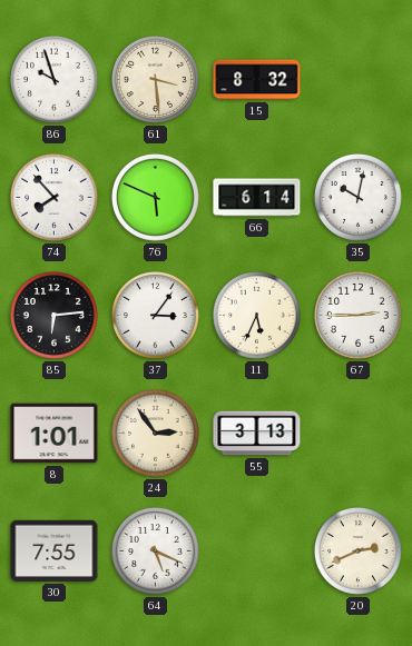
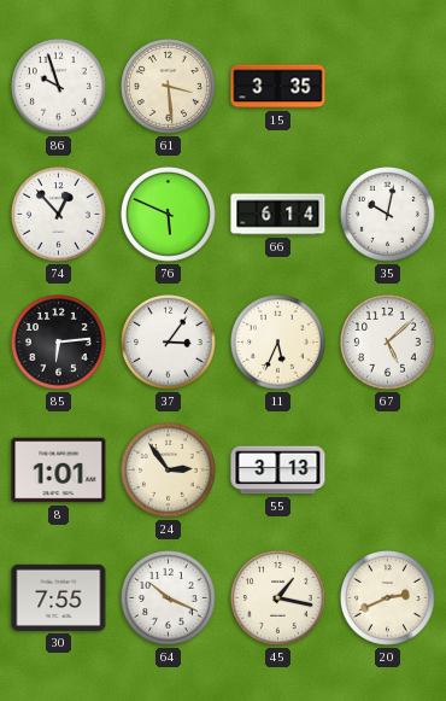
15: 8:32 -> 3:35 (278, 87)
74: 7:53 -> 12:53 (59, 215)
67: 2:45 -> 5:08 (388, 343)
64: 5:19 -> 10:19 (169, 598)
45: none -> 1:17 (278, 598)
